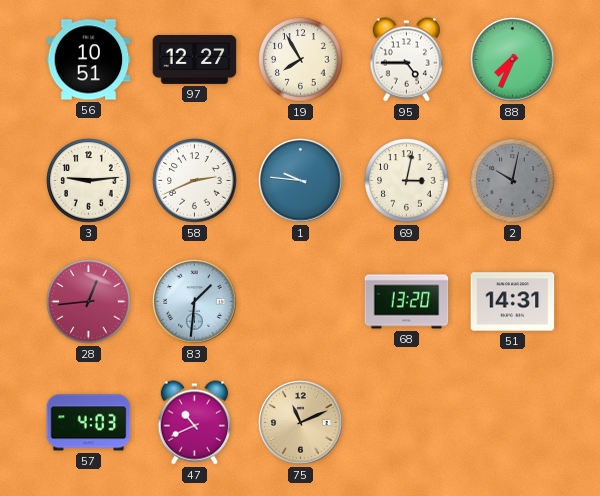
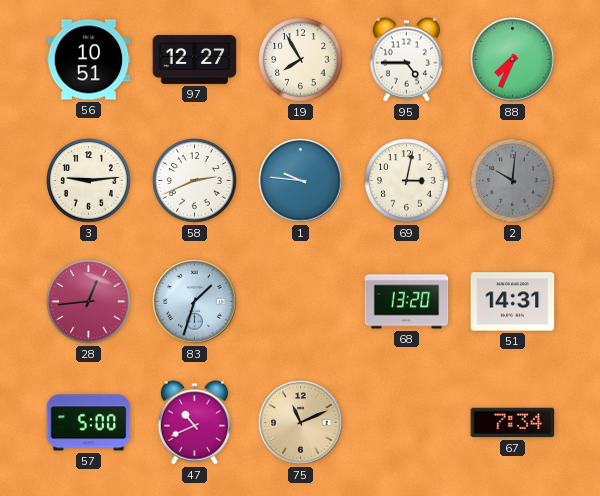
2: 10:02 -> 10:01 (513, 181)
83: 1:31 -> 1:33 (195, 302)
57: 4:03 -> 5:00 (89, 423)
67: none -> 7:34 (513, 423)
